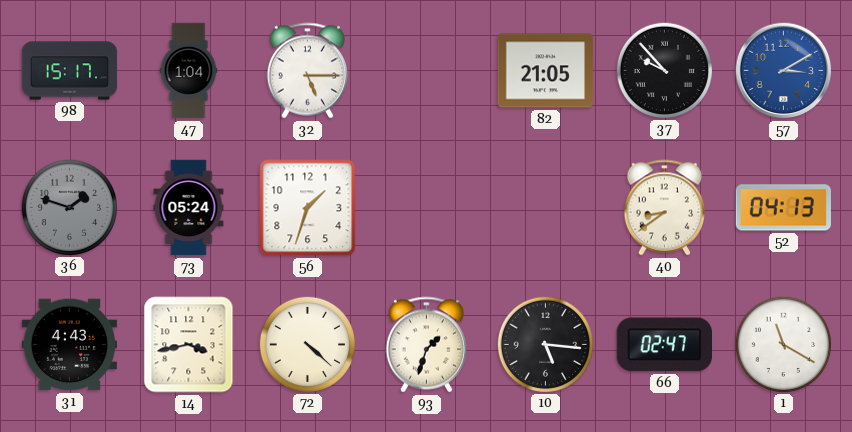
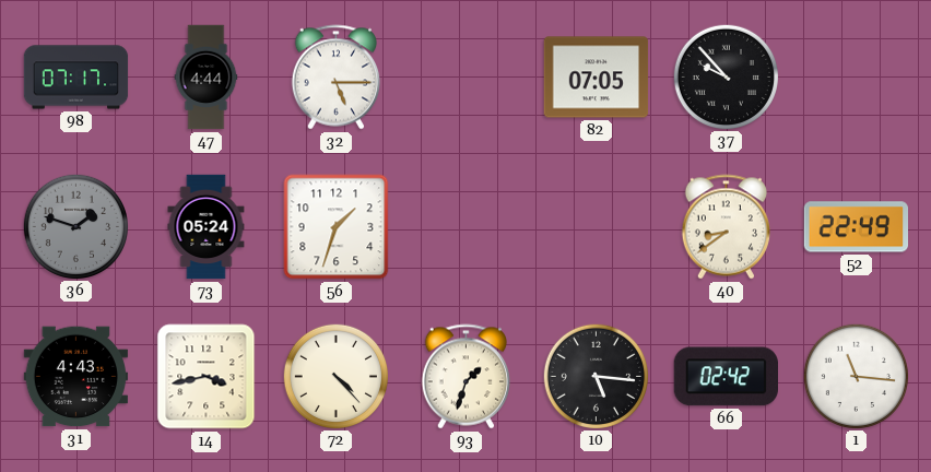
98: 15:17 -> 07:17 (76, 78)
47: 1:04 -> 4:44 (207, 78)
82: 21:05 -> 07:05 (597, 78)
57: 3:10 -> none (784, 71)
52: 04:13 -> 22:49 (857, 227)
72: 4:22 -> 4:23 (335, 376)
66: 02:47 -> 02:42 (726, 377)
1: 11:20 -> 11:16 (856, 376)
